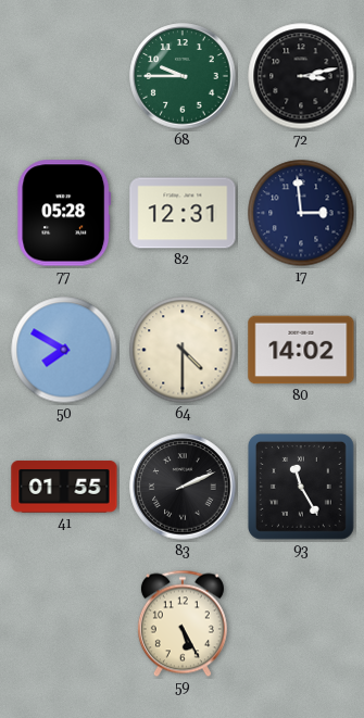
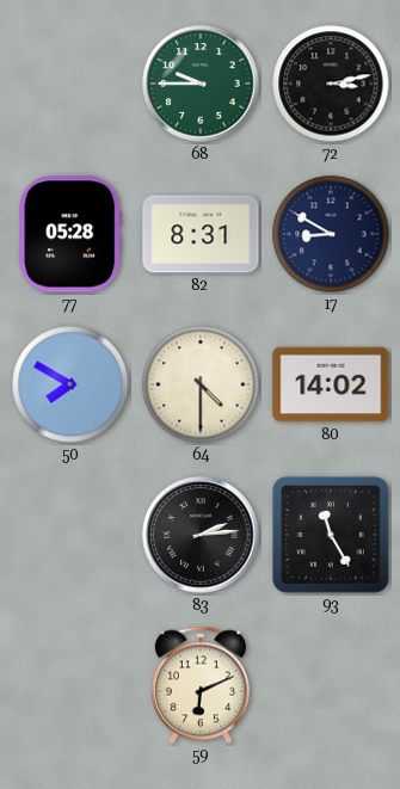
82: 12:31 -> 8:31 (201, 234)
17: 2:59 -> 8:50 (331, 234)
41: 01:55 -> none (64, 487)
83: 2:11 -> 2:14 (201, 535)
59: 5:25 -> 6:11 (201, 685)
